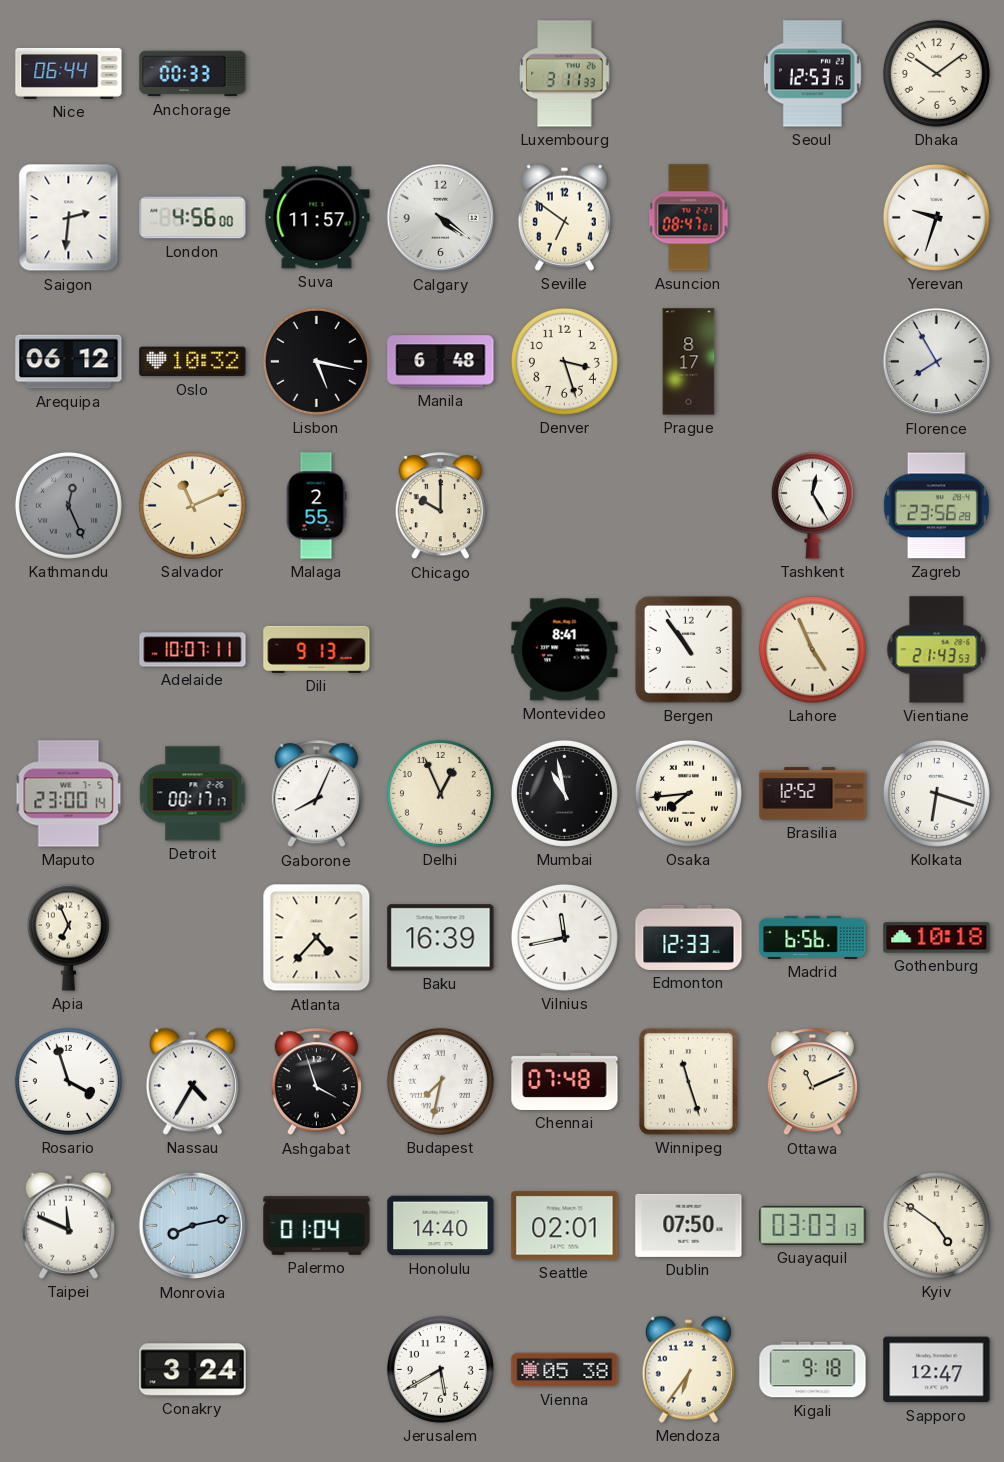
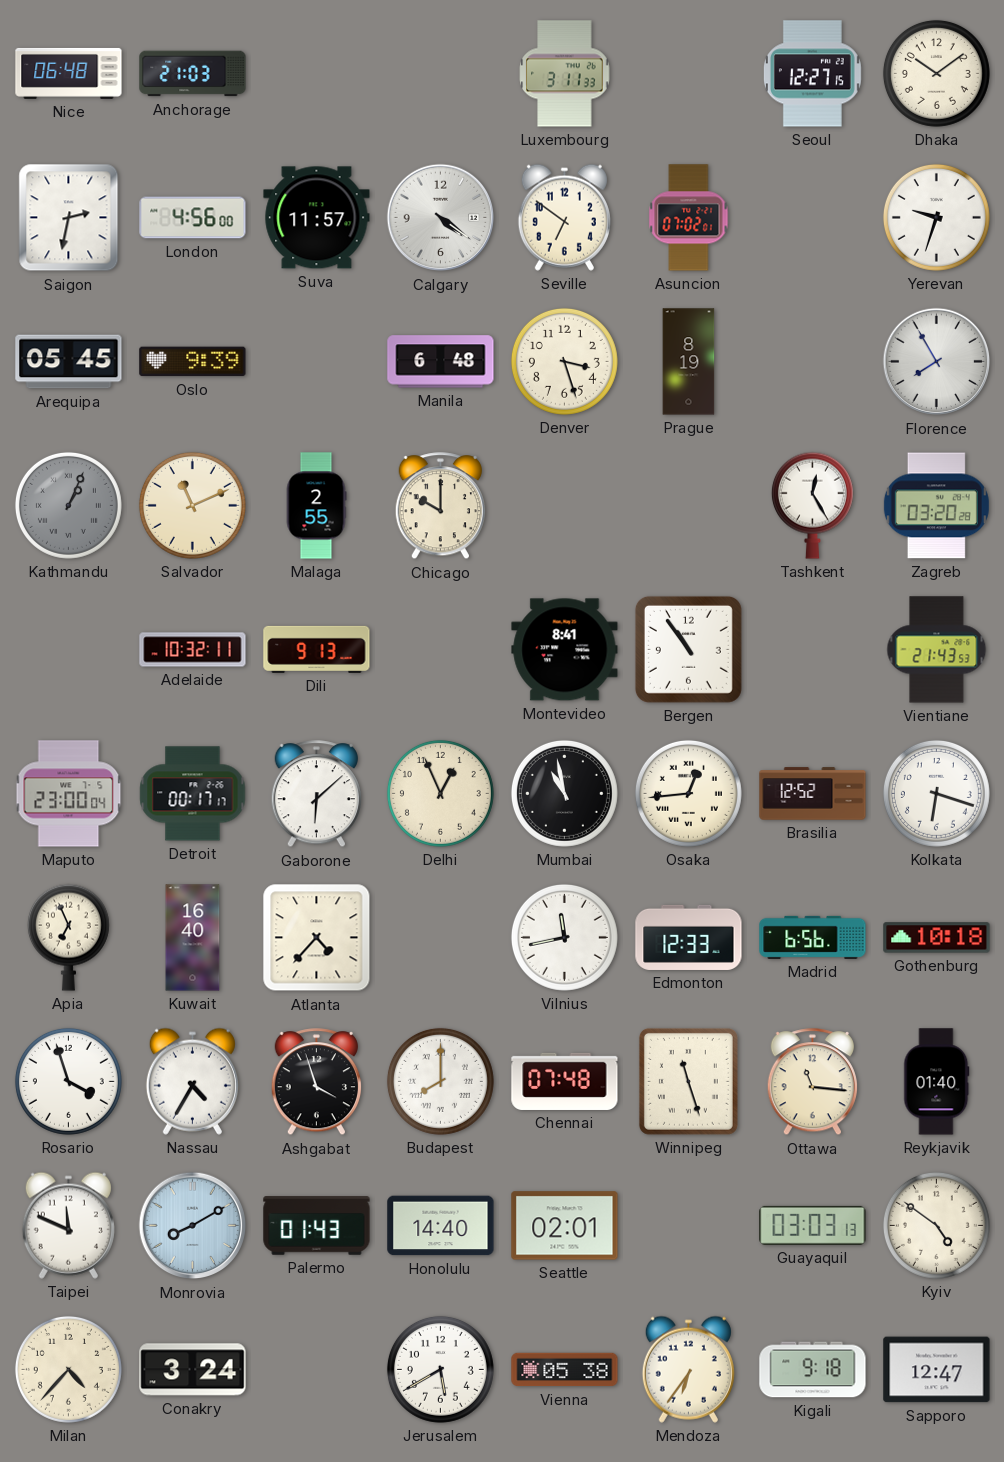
Nice: 06:44 -> 06:48 (69, 73)
Anchorage: 00:33 -> 21:03 (193, 74)
Seoul: 12:53 -> 12:27 (812, 74)
Saigon: 2:31 -> 2:32 (69, 218)
Asuncion: 08:47 -> 07:02 (689, 218)
Arequipa: 06:12 -> 05:45 (69, 362)
Oslo: 10:32 -> 9:39 (193, 362)
Lisbon: 5:17 -> none (316, 361)
Prague: 8:17 -> 8:19 (689, 362)
Kathmandu: 12:26 -> 1:04 (68, 505)
Zagreb: 23:56 -> 03:20 (936, 506)
Adelaide: 10:07 -> 10:32 (193, 650)
Lahore: 4:56 -> none (812, 649)
Maputo: 23:00:14 -> 23:00:04 (69, 794)
Gaborone: 8:04 -> 6:08 (316, 794)
Osaka: 7:44 -> 12:44 (688, 793)
Kuwait: none -> 16:40 (193, 938)
Baku: 16:39 -> none (441, 938)
Budapest: 7:32 -> 8:00 (440, 1081)
Ottawa: 11:11 -> 11:16 (812, 1082)
Reykjavik: none -> 01:40 (937, 1082)
Monrovia: 8:13 -> 8:10 (193, 1226)
Palermo: 01:04 -> 01:43 (317, 1226)
Dublin: 07:50 -> none (689, 1225)
Milan: none -> 4:37 (68, 1369)
